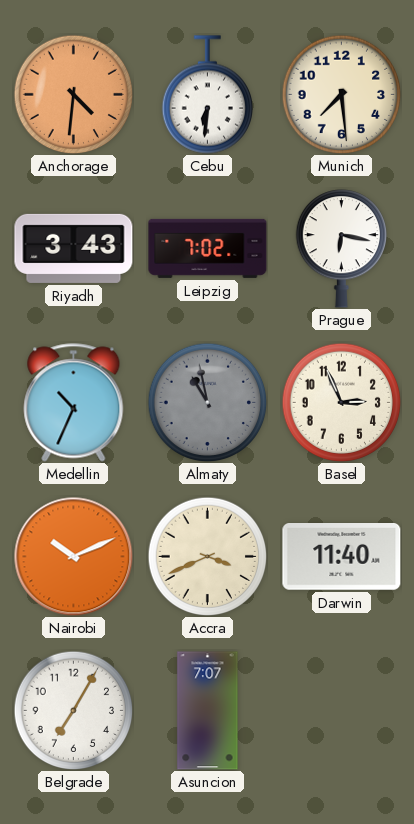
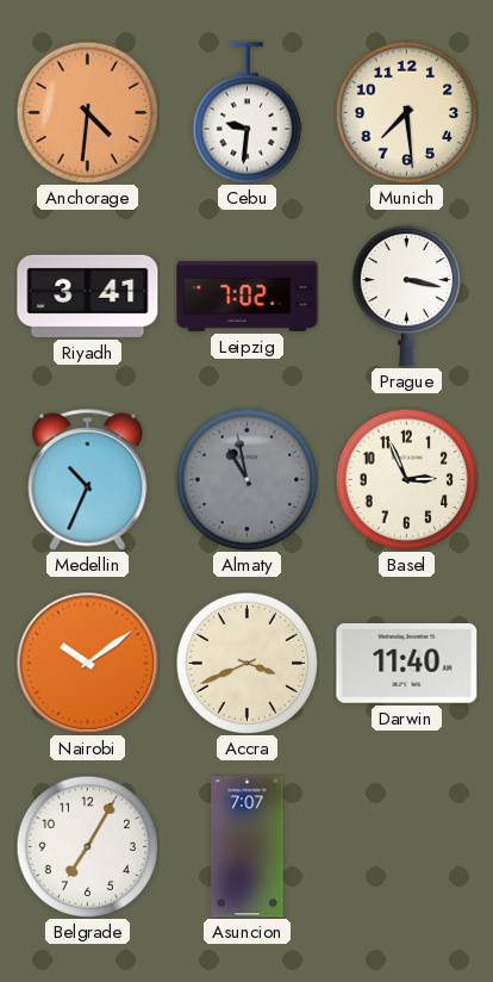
Cebu: 6:31 -> 9:31 (246, 113)
Riyadh: 3:43 -> 3:41 (88, 296)
Prague: 6:17 -> 3:17 (406, 297)
Nairobi: 10:11 -> 10:09 (88, 664)
